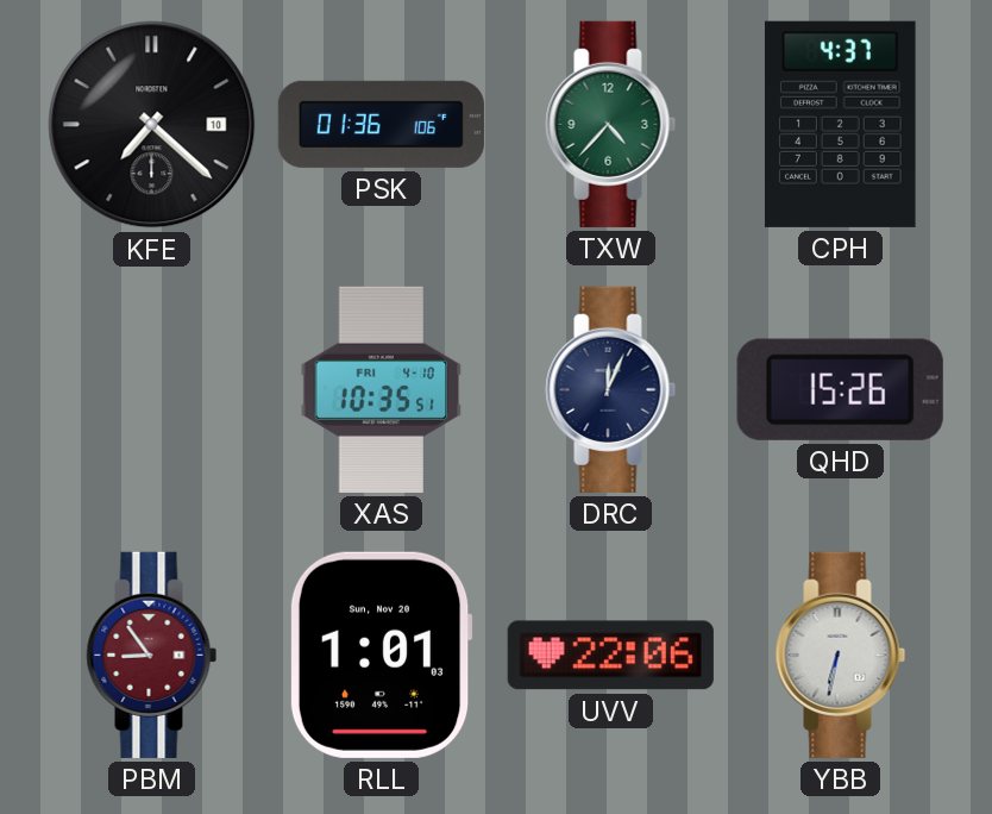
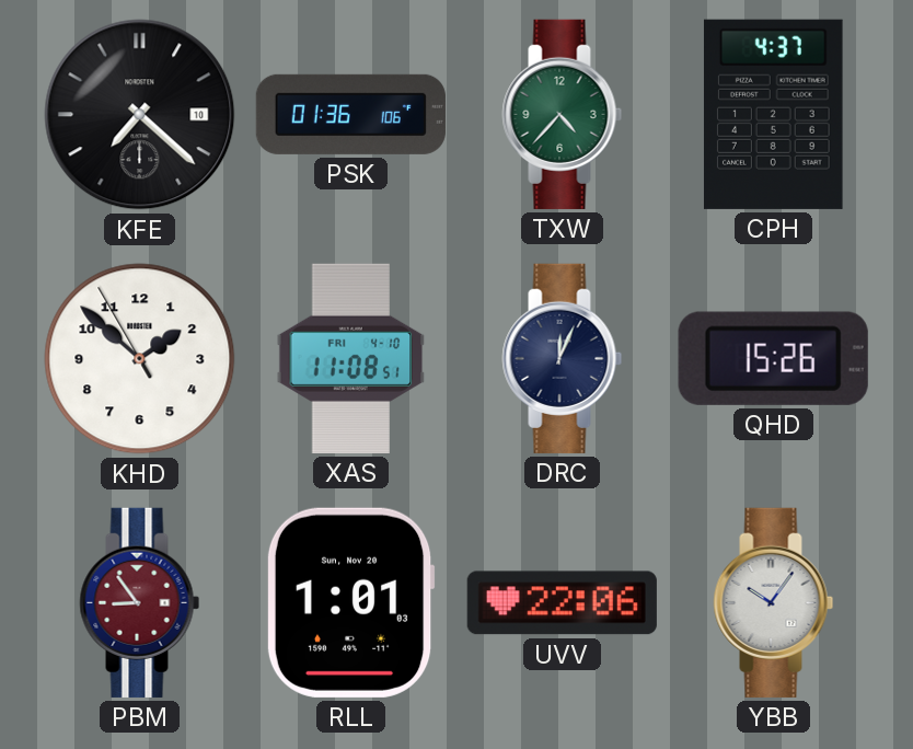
KHD: none -> 1:51 (140, 359)
XAS: 10:35 -> 11:08 (351, 358)
YBB: 6:32 -> 10:06 (774, 602)
